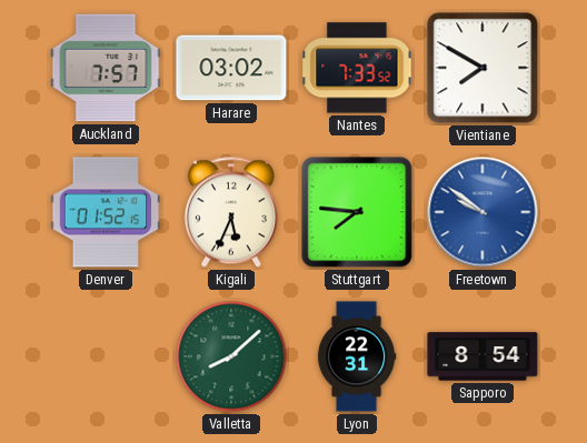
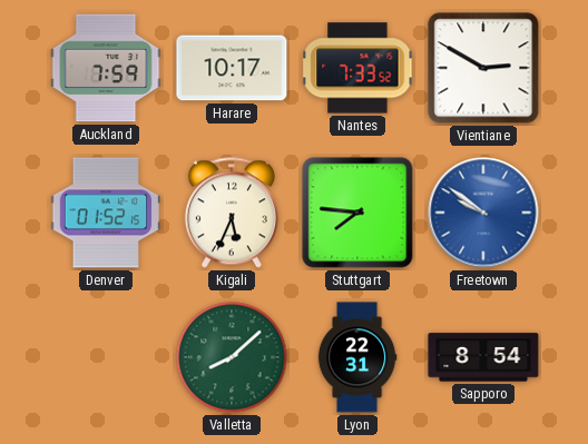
Auckland: 7:57 -> 7:59 (106, 68)
Harare: 03:02 -> 10:17 (232, 68)
Vientiane: 7:50 -> 2:50 (483, 68)
